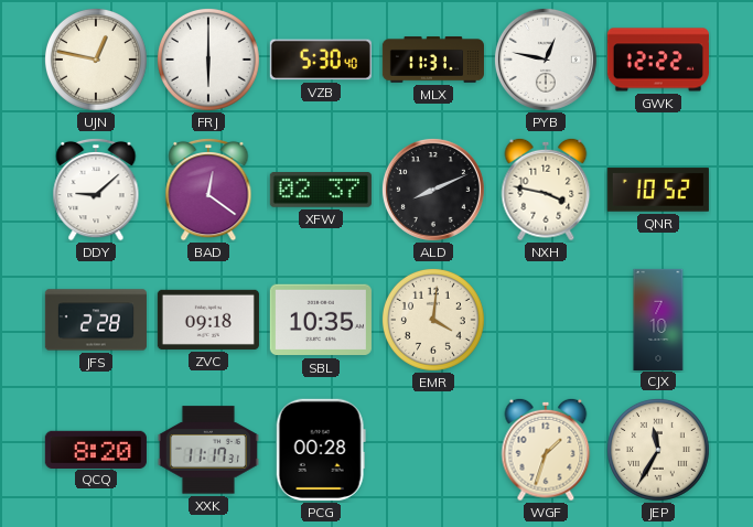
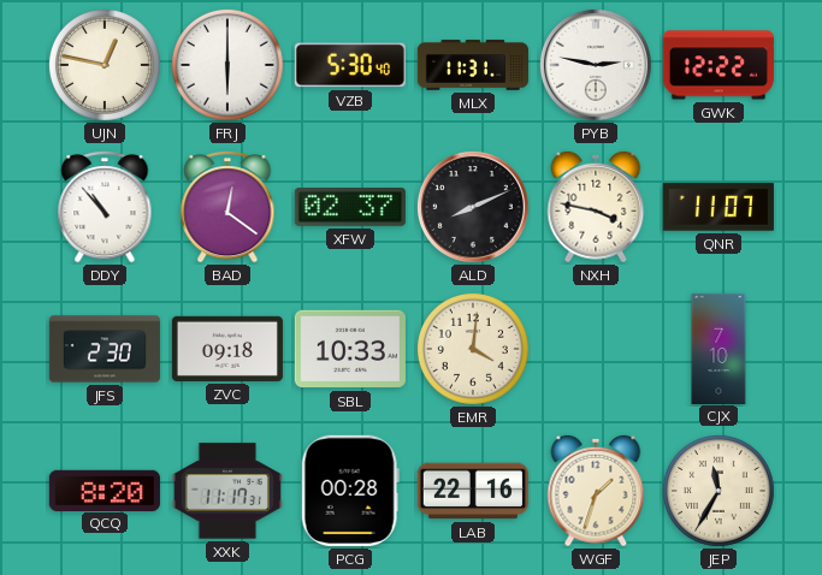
PYB: 12:47 -> 2:47 (596, 65)
DDY: 9:08 -> 10:53 (105, 207)
QNR: 10:52 -> 11:07 (718, 207)
JFS: 2:28 -> 2:30 (105, 349)
SBL: 10:35 -> 10:33 (350, 349)
LAB: none -> 22:16 (473, 491)
